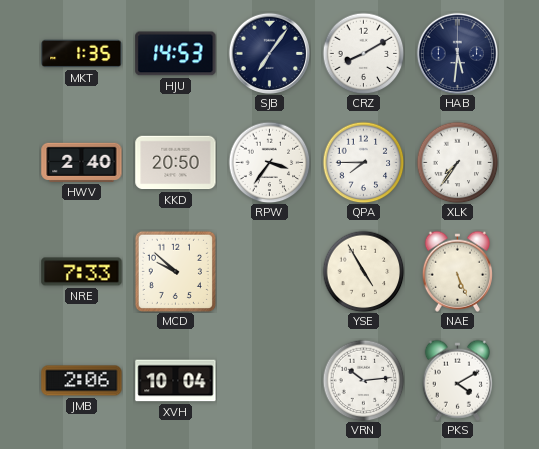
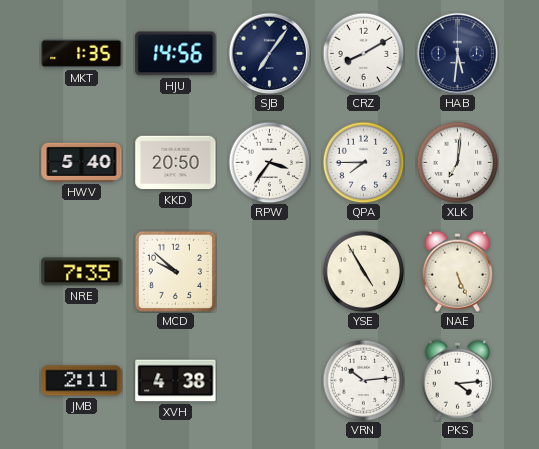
HJU: 14:53 -> 14:56 (176, 54)
HWV: 2:40 -> 5:40 (82, 162)
XLK: 7:36 -> 7:01 (457, 162)
NRE: 7:33 -> 7:35 (82, 272)
JMB: 2:06 -> 2:11 (82, 381)
XVH: 10:04 -> 4:38 (176, 381)
PKS: 4:10 -> 4:14 (457, 380)
